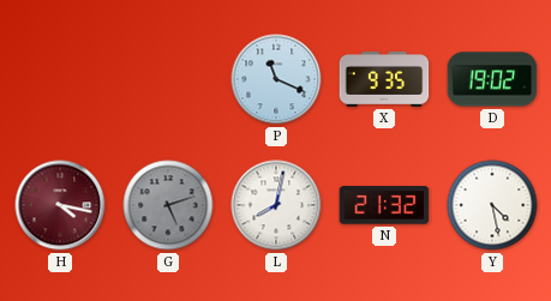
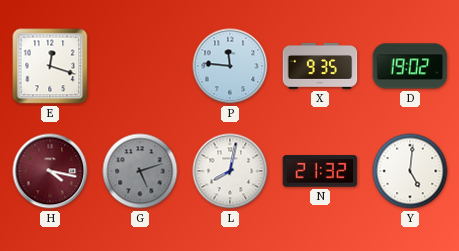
E: none -> 12:18 (50, 66)
P: 11:19 -> 11:46 (230, 66)
Y: 4:28 -> 5:01 (410, 171)
